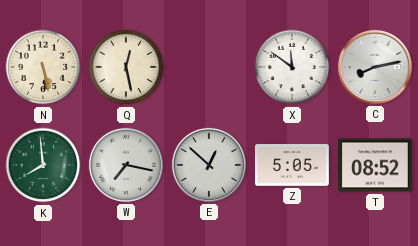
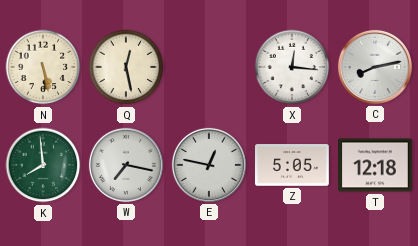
X: 11:51 -> 12:16 (292, 67)
E: 12:52 -> 12:47 (209, 165)
T: 08:52 -> 12:18 (376, 165)
